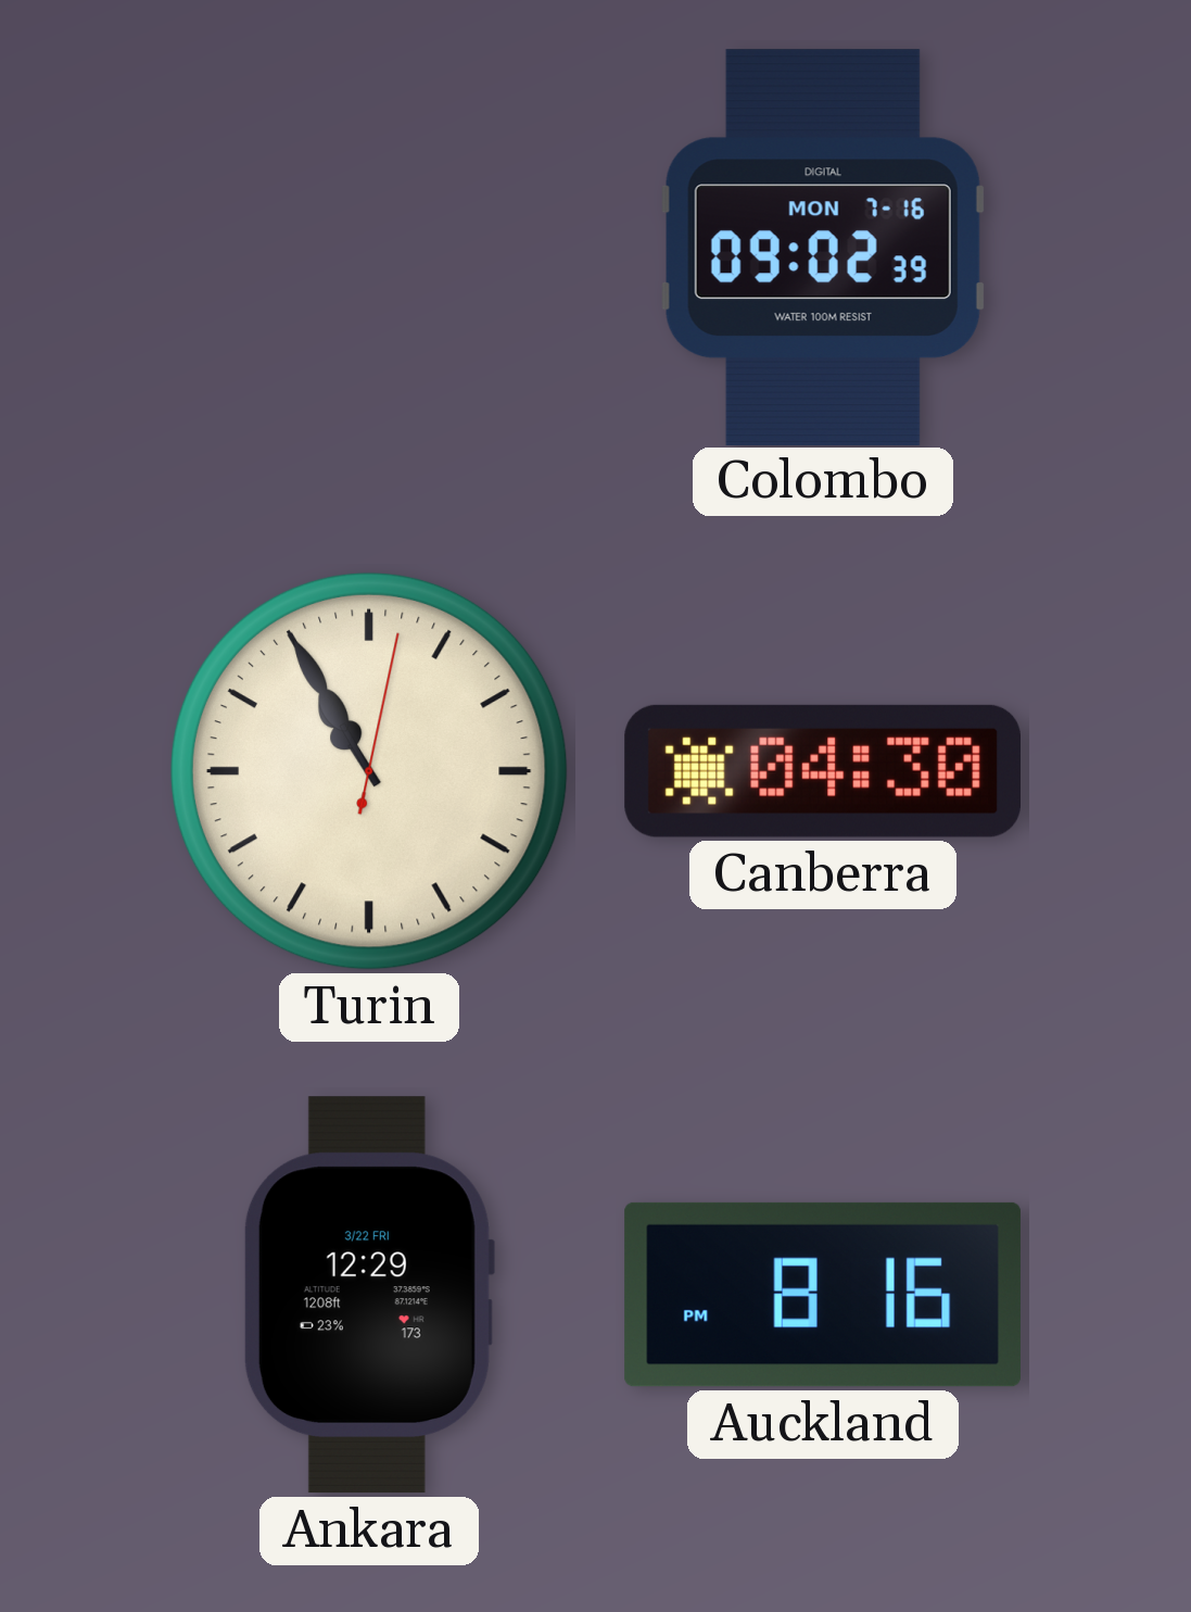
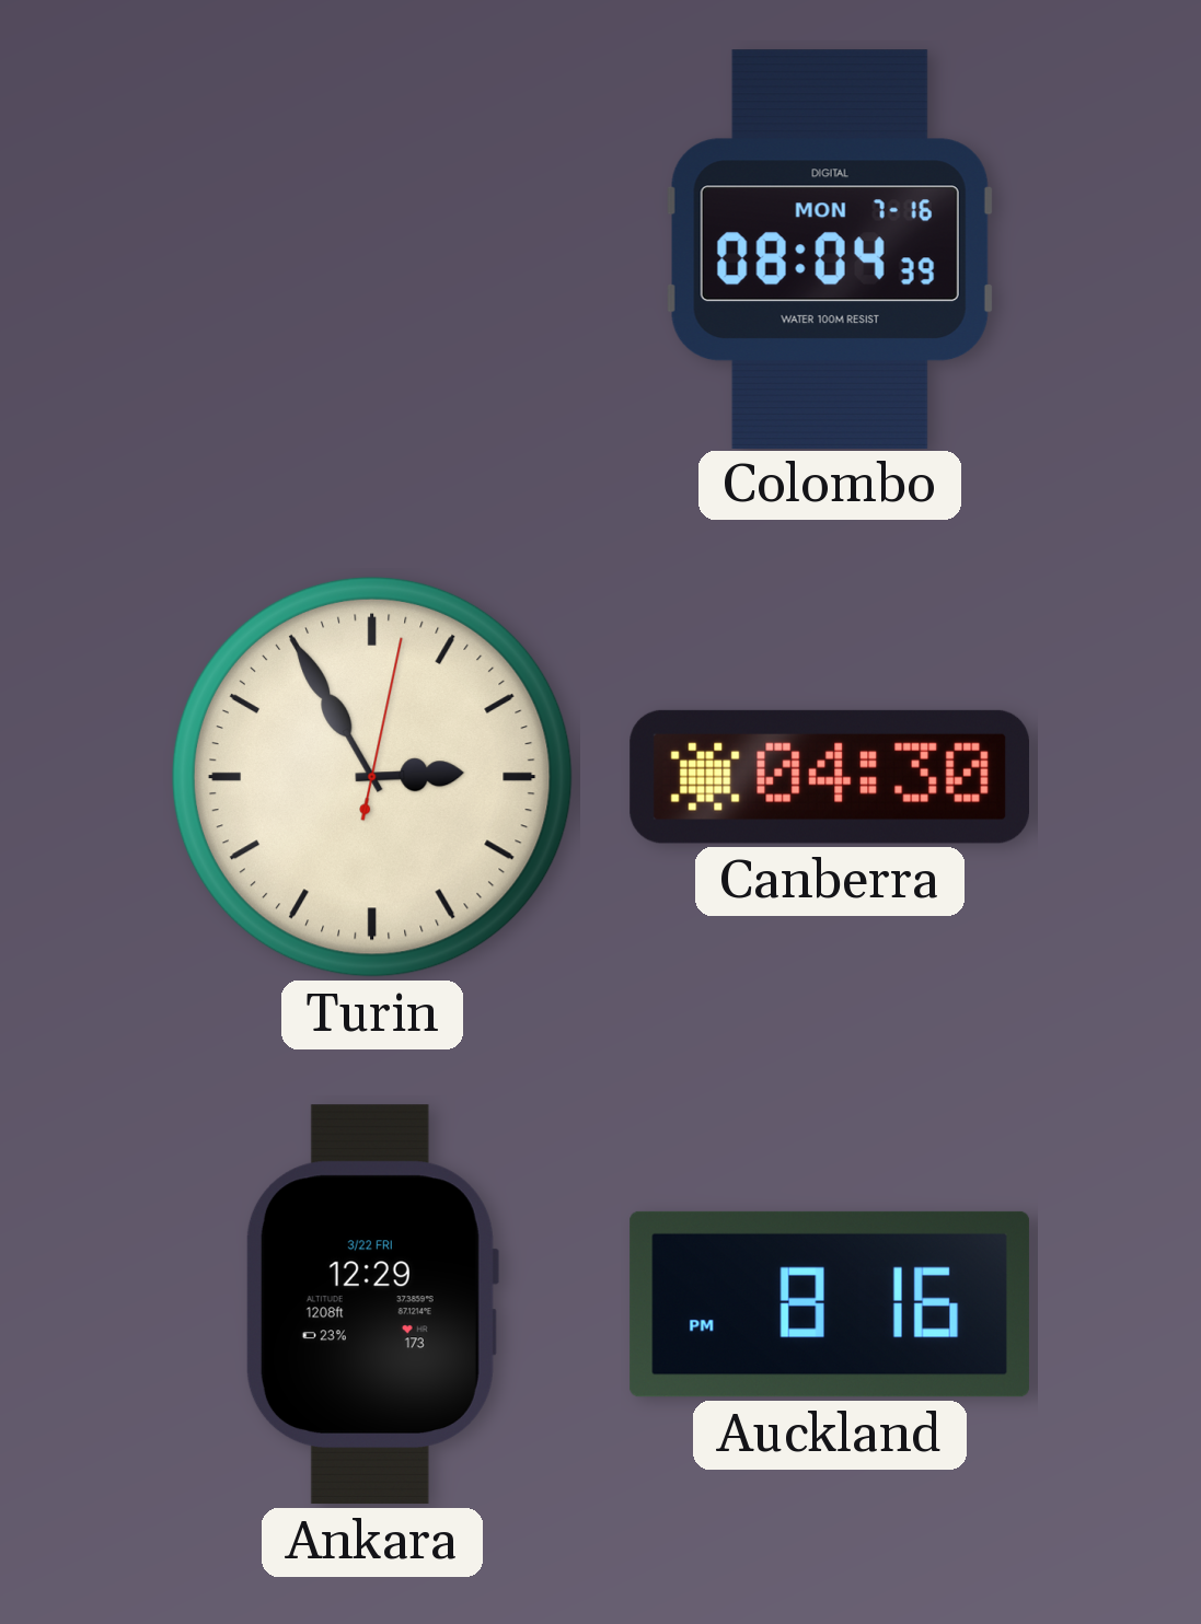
Colombo: 09:02 -> 08:04 (830, 248)
Turin: 10:55 -> 2:55 (372, 777)
